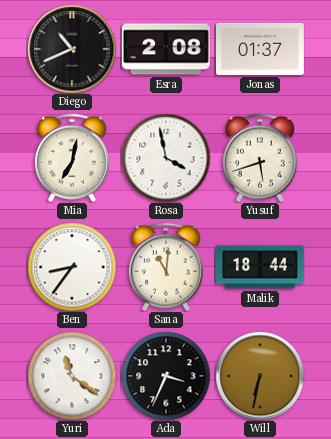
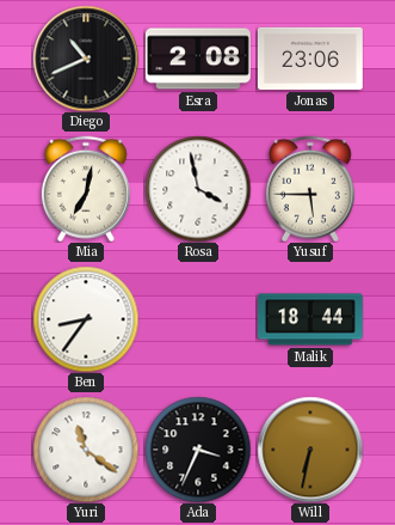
Jonas: 01:37 -> 23:06 (310, 59)
Yusuf: 5:42 -> 5:45 (310, 189)
Sana: 11:01 -> none (166, 267)
